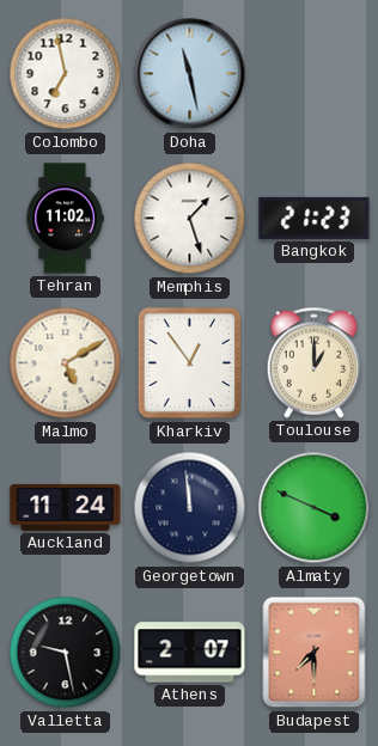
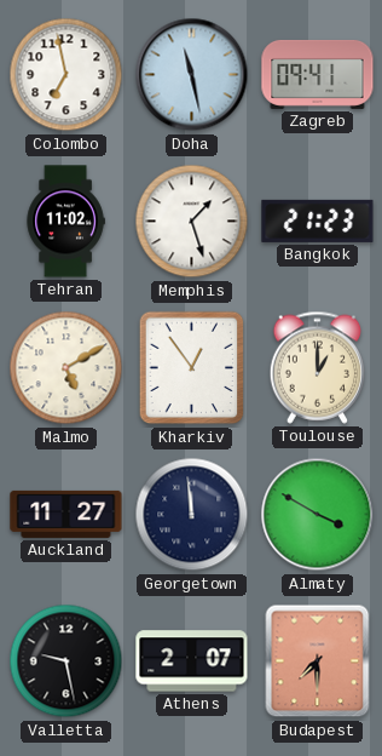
Zagreb: none -> 09:41 (318, 74)
Auckland: 11:24 -> 11:27 (66, 514)
Almaty: 3:49 -> 3:50 (318, 515)
